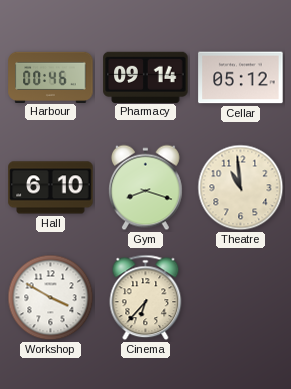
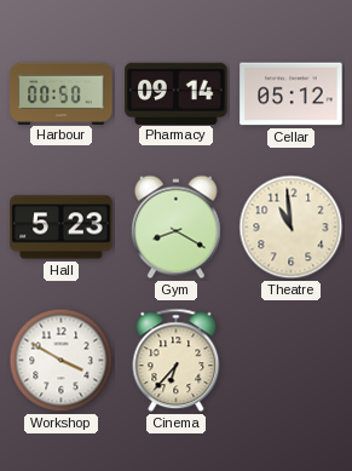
Harbour: 00:46 -> 00:50 (62, 93)
Hall: 6:10 -> 5:23 (62, 228)
Gym: 8:18 -> 8:20 (177, 228)
